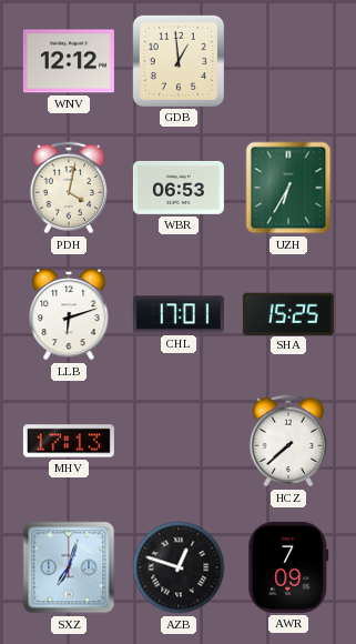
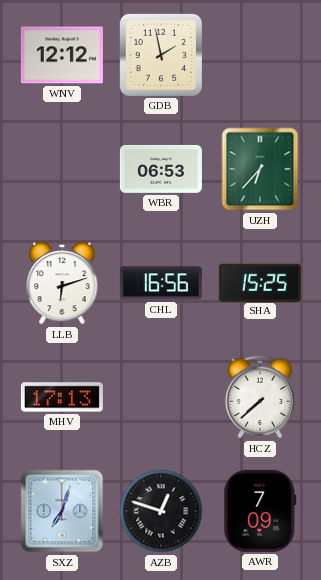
GDB: 12:59 -> 1:58 (161, 55)
PDH: 4:02 -> none (69, 188)
UZH: 6:35 -> 6:37 (260, 169)
CHL: 17:01 -> 16:56 (161, 283)
